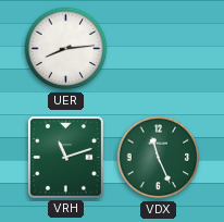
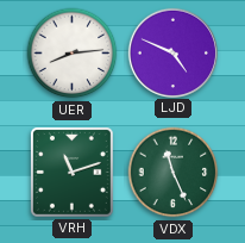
LJD: none -> 4:49 (172, 52)
